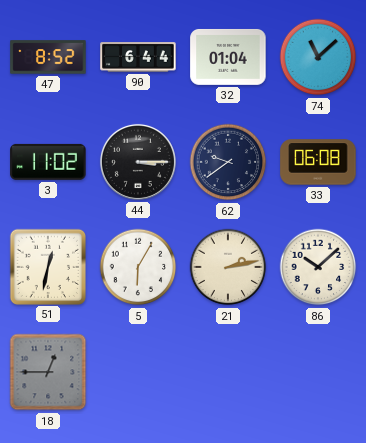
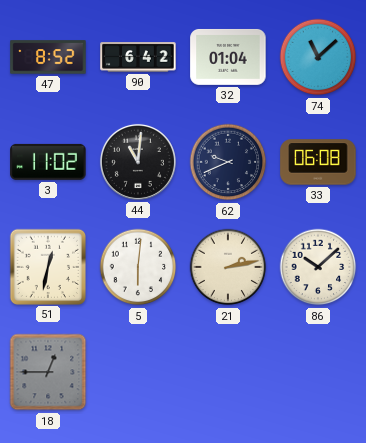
90: 6:44 -> 6:42 (138, 57)
44: 3:15 -> 11:01 (138, 162)
62: 9:39 -> 9:41 (228, 162)
5: 6:05 -> 6:01 (138, 267)
